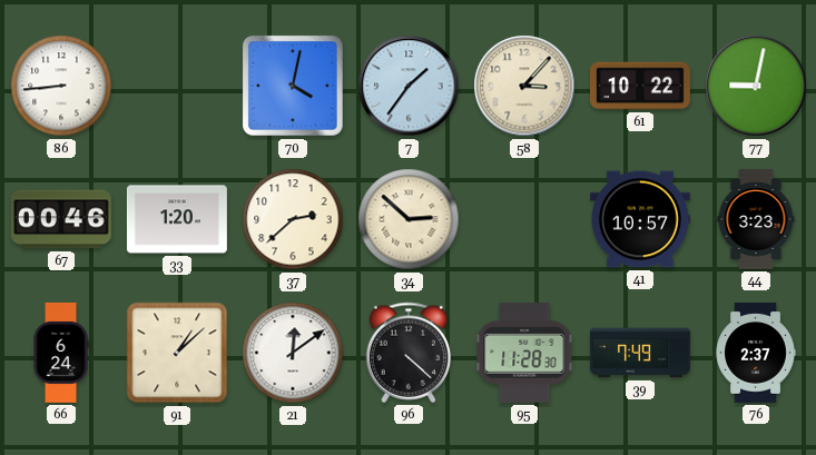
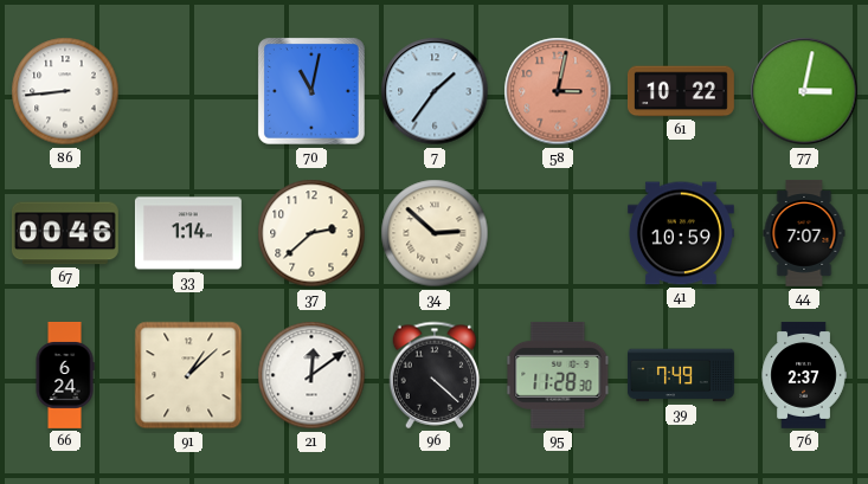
70: 4:02 -> 11:02 (311, 91)
58: 3:07 -> 3:02 (558, 91)
58 dial: cream -> salmon (558, 91)
77: 9:02 -> 3:02 (804, 91)
33: 1:20 -> 1:14 (188, 233)
41: 10:57 -> 10:59 (681, 233)
44: 3:23 -> 7:07 (804, 234)
